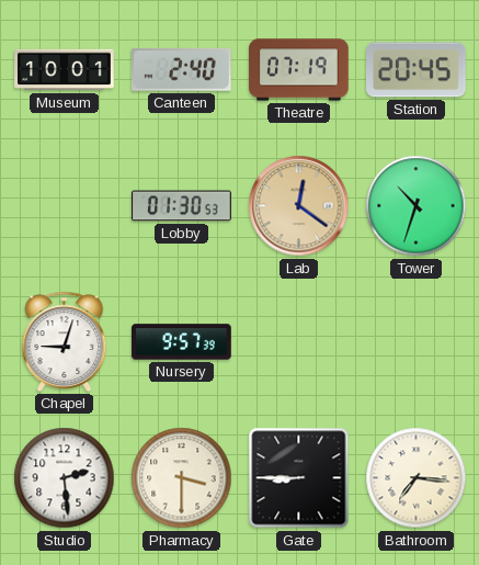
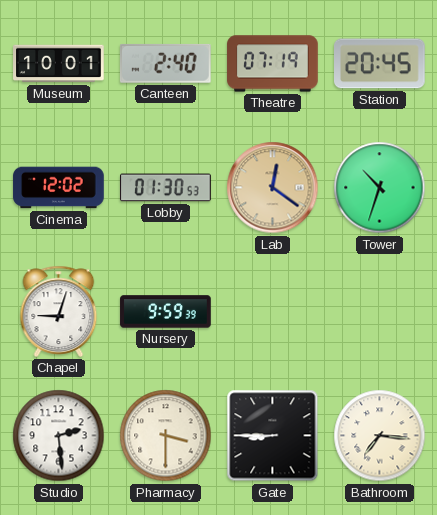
Cinema: none -> 12:02 (59, 188)
Nursery: 9:57 -> 9:59 (166, 312)
